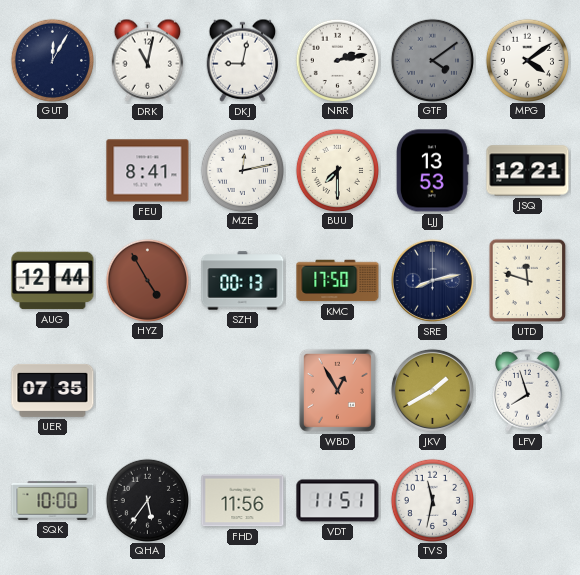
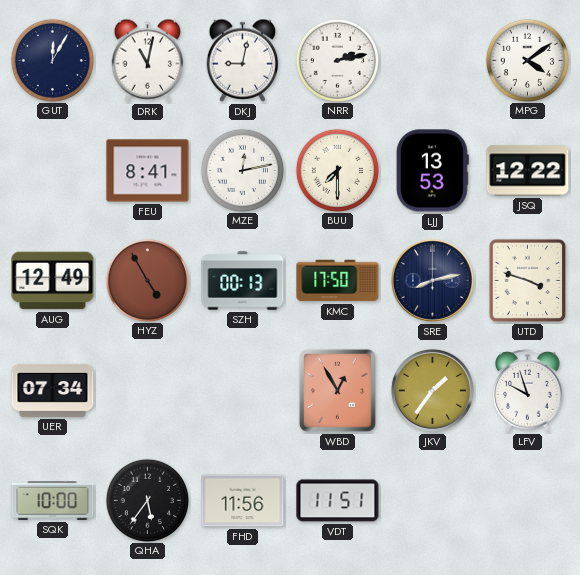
GTF: 4:09 -> none (432, 60)
JSQ: 12:21 -> 12:22 (528, 171)
AUG: 12:44 -> 12:49 (53, 281)
UTD: 11:48 -> 3:48 (528, 281)
UER: 07:35 -> 07:34 (53, 390)
JKV: 1:40 -> 1:36 (432, 390)
LFV: 7:57 -> 9:57 (528, 391)
TVS: 11:32 -> none (432, 500)
